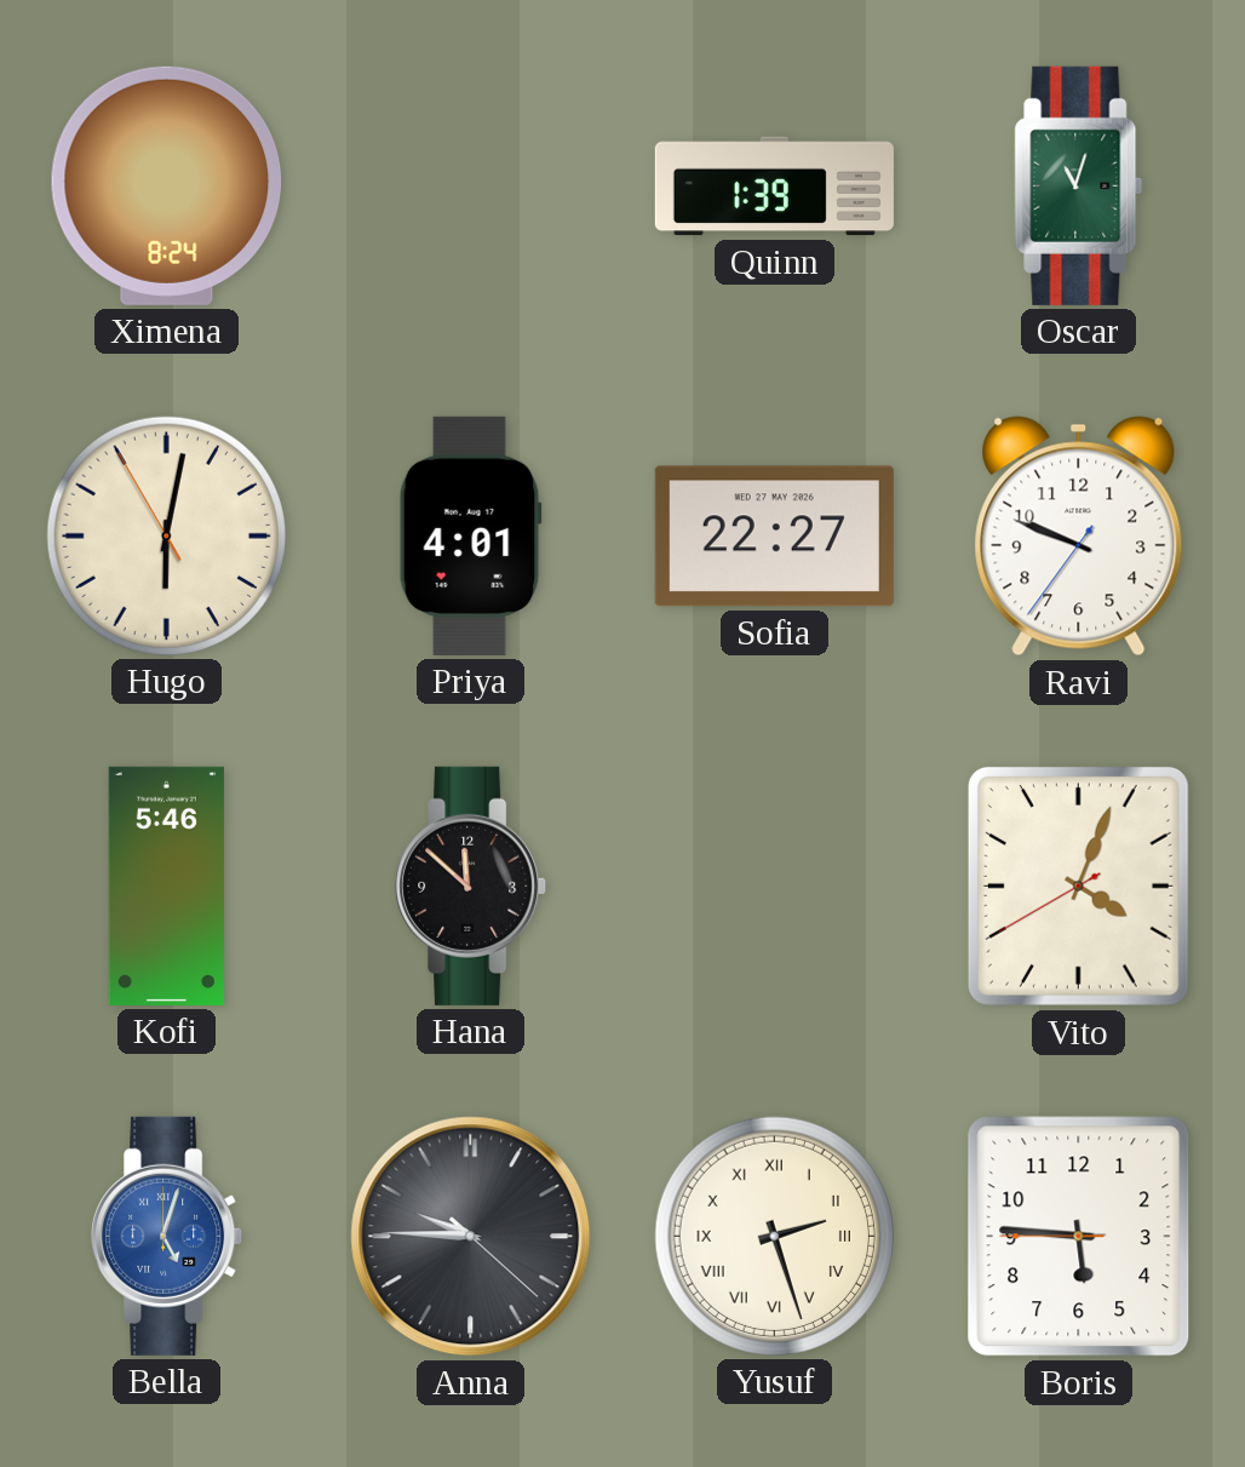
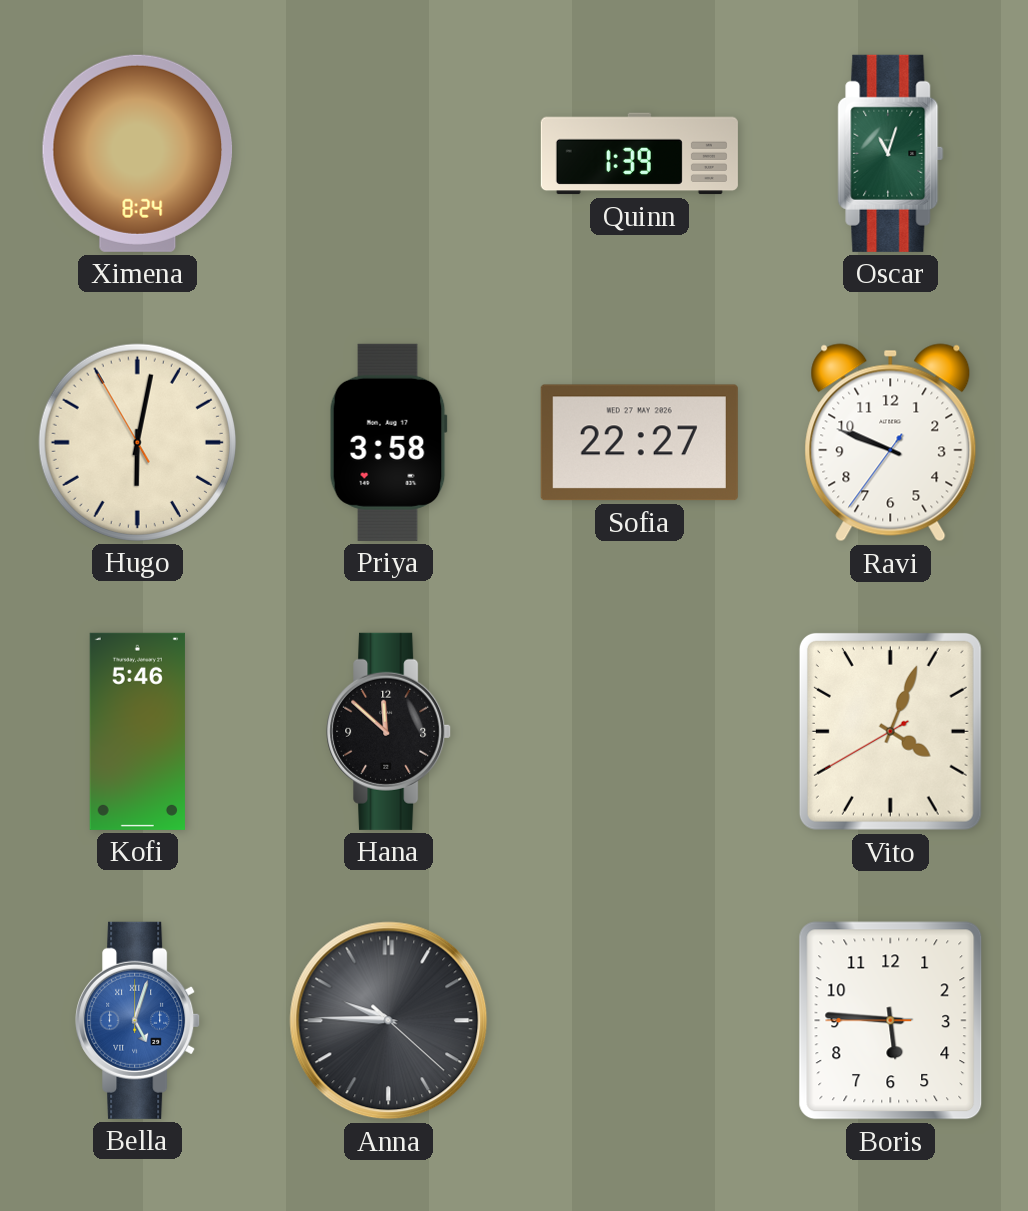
Priya: 4:01 -> 3:58 (388, 442)
Yusuf: 2:27 -> none (774, 1236)
